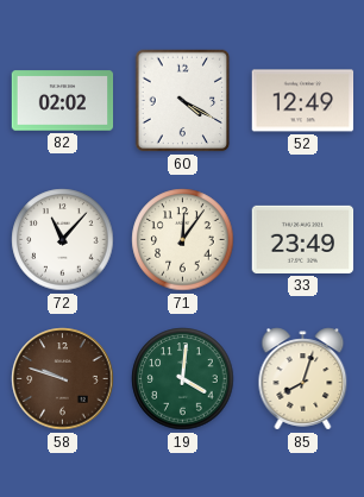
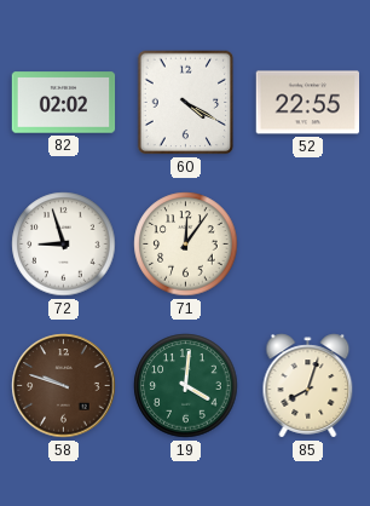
52: 12:49 -> 22:55 (308, 103)
72: 11:07 -> 8:57 (64, 245)
33: 23:49 -> none (303, 239)
